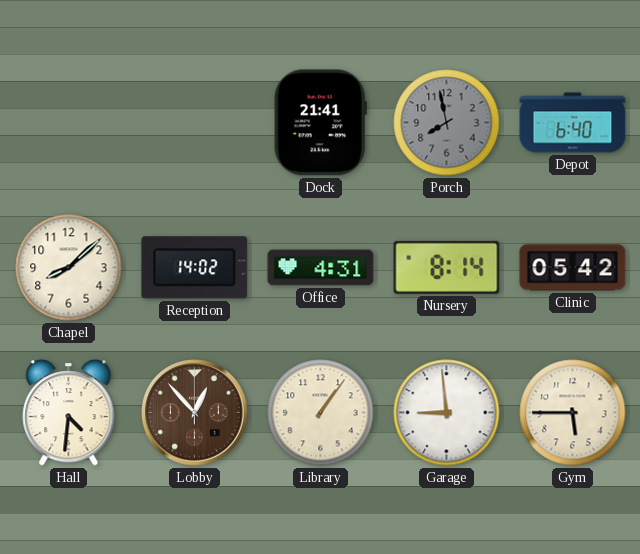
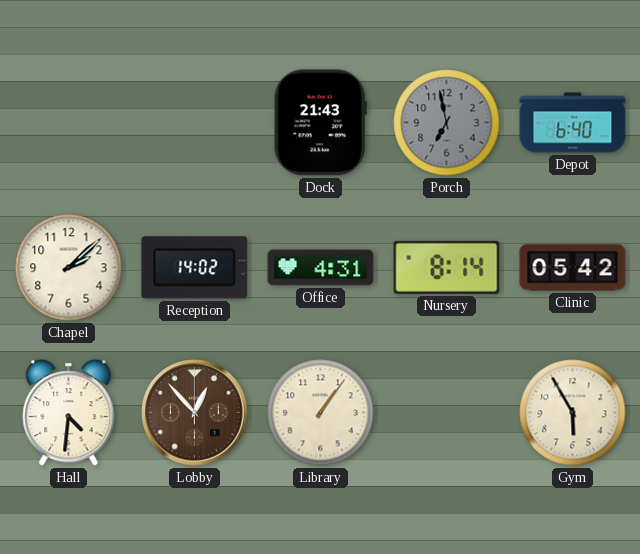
Dock: 21:41 -> 21:43 (320, 123)
Porch: 7:58 -> 6:58 (447, 123)
Chapel: 8:08 -> 2:08 (69, 268)
Garage: 8:59 -> none (447, 413)
Gym: 5:45 -> 5:55 (573, 413)
